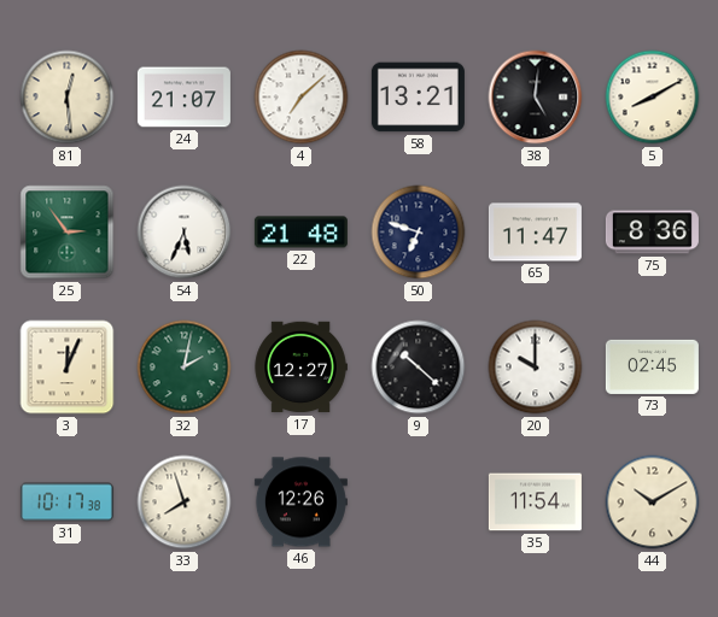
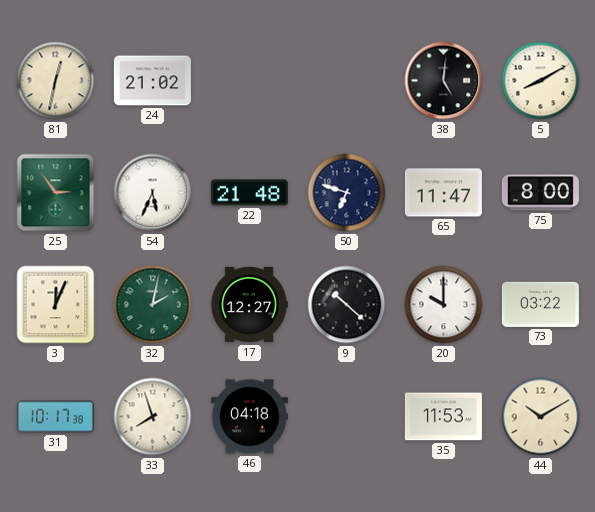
81: 12:29 -> 12:32 (56, 81)
24: 21:07 -> 21:02 (152, 81)
4: 7:08 -> none (302, 98)
58: 13:21 -> none (418, 98)
75: 8:36 -> 8:00 (540, 193)
73: 02:45 -> 03:22 (540, 304)
46: 12:26 -> 04:18 (249, 417)
35: 11:54 -> 11:53 (443, 417)
